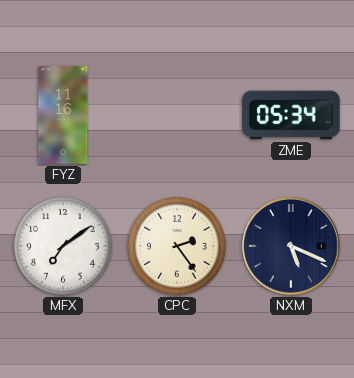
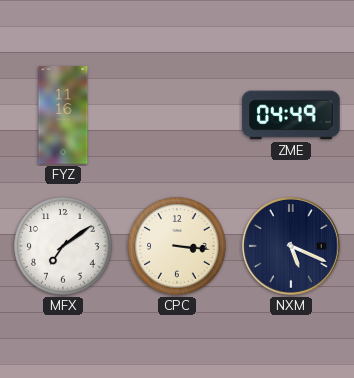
ZME: 05:34 -> 04:49 (291, 115)
CPC: 2:24 -> 3:16 (177, 246)
